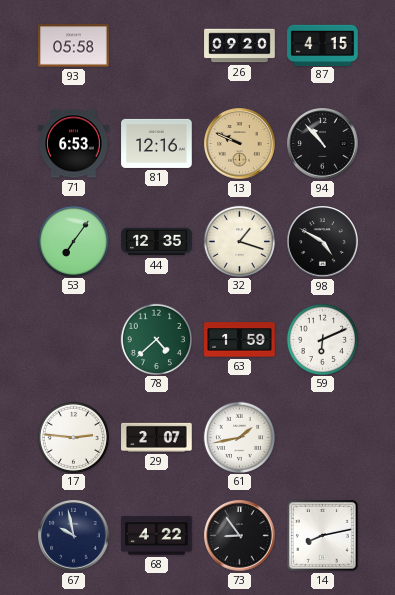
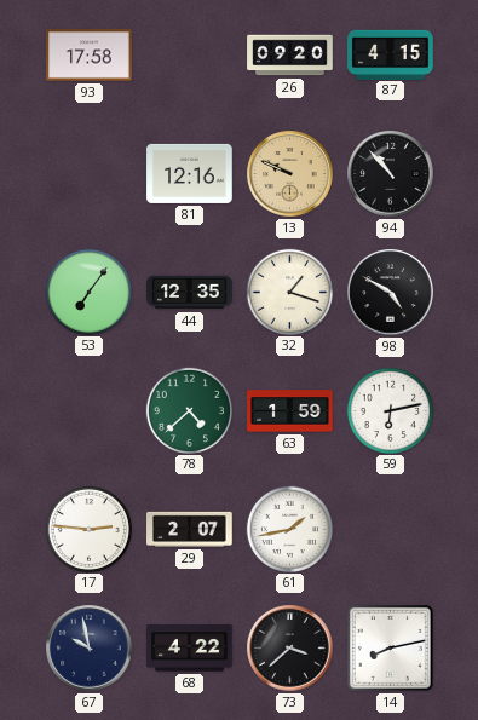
93: 05:58 -> 17:58 (90, 56)
71: 6:53 -> none (74, 144)
59: 6:11 -> 6:13 (390, 410)
73: 8:54 -> 3:38 (290, 649)
